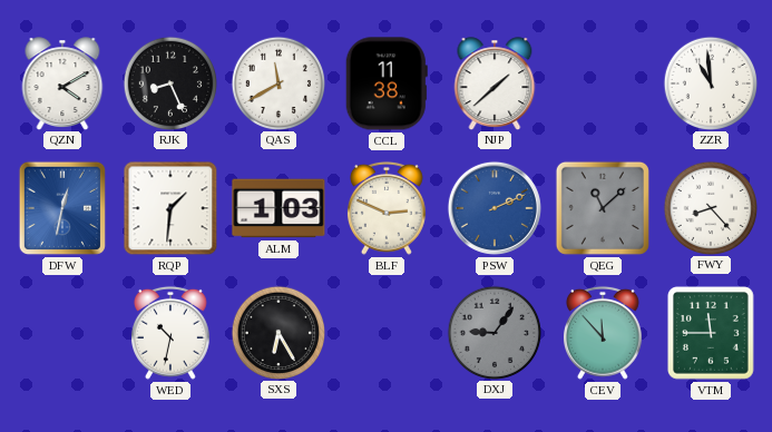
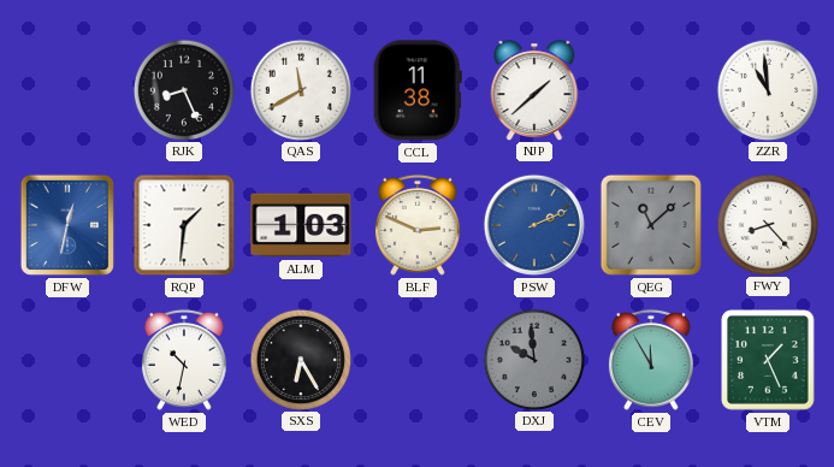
QZN: 4:10 -> none (62, 84)
DXJ: 9:06 -> 9:59 (533, 359)
CEV: 11:53 -> 11:55 (651, 360)
VTM: 11:45 -> 1:26 (769, 360)
